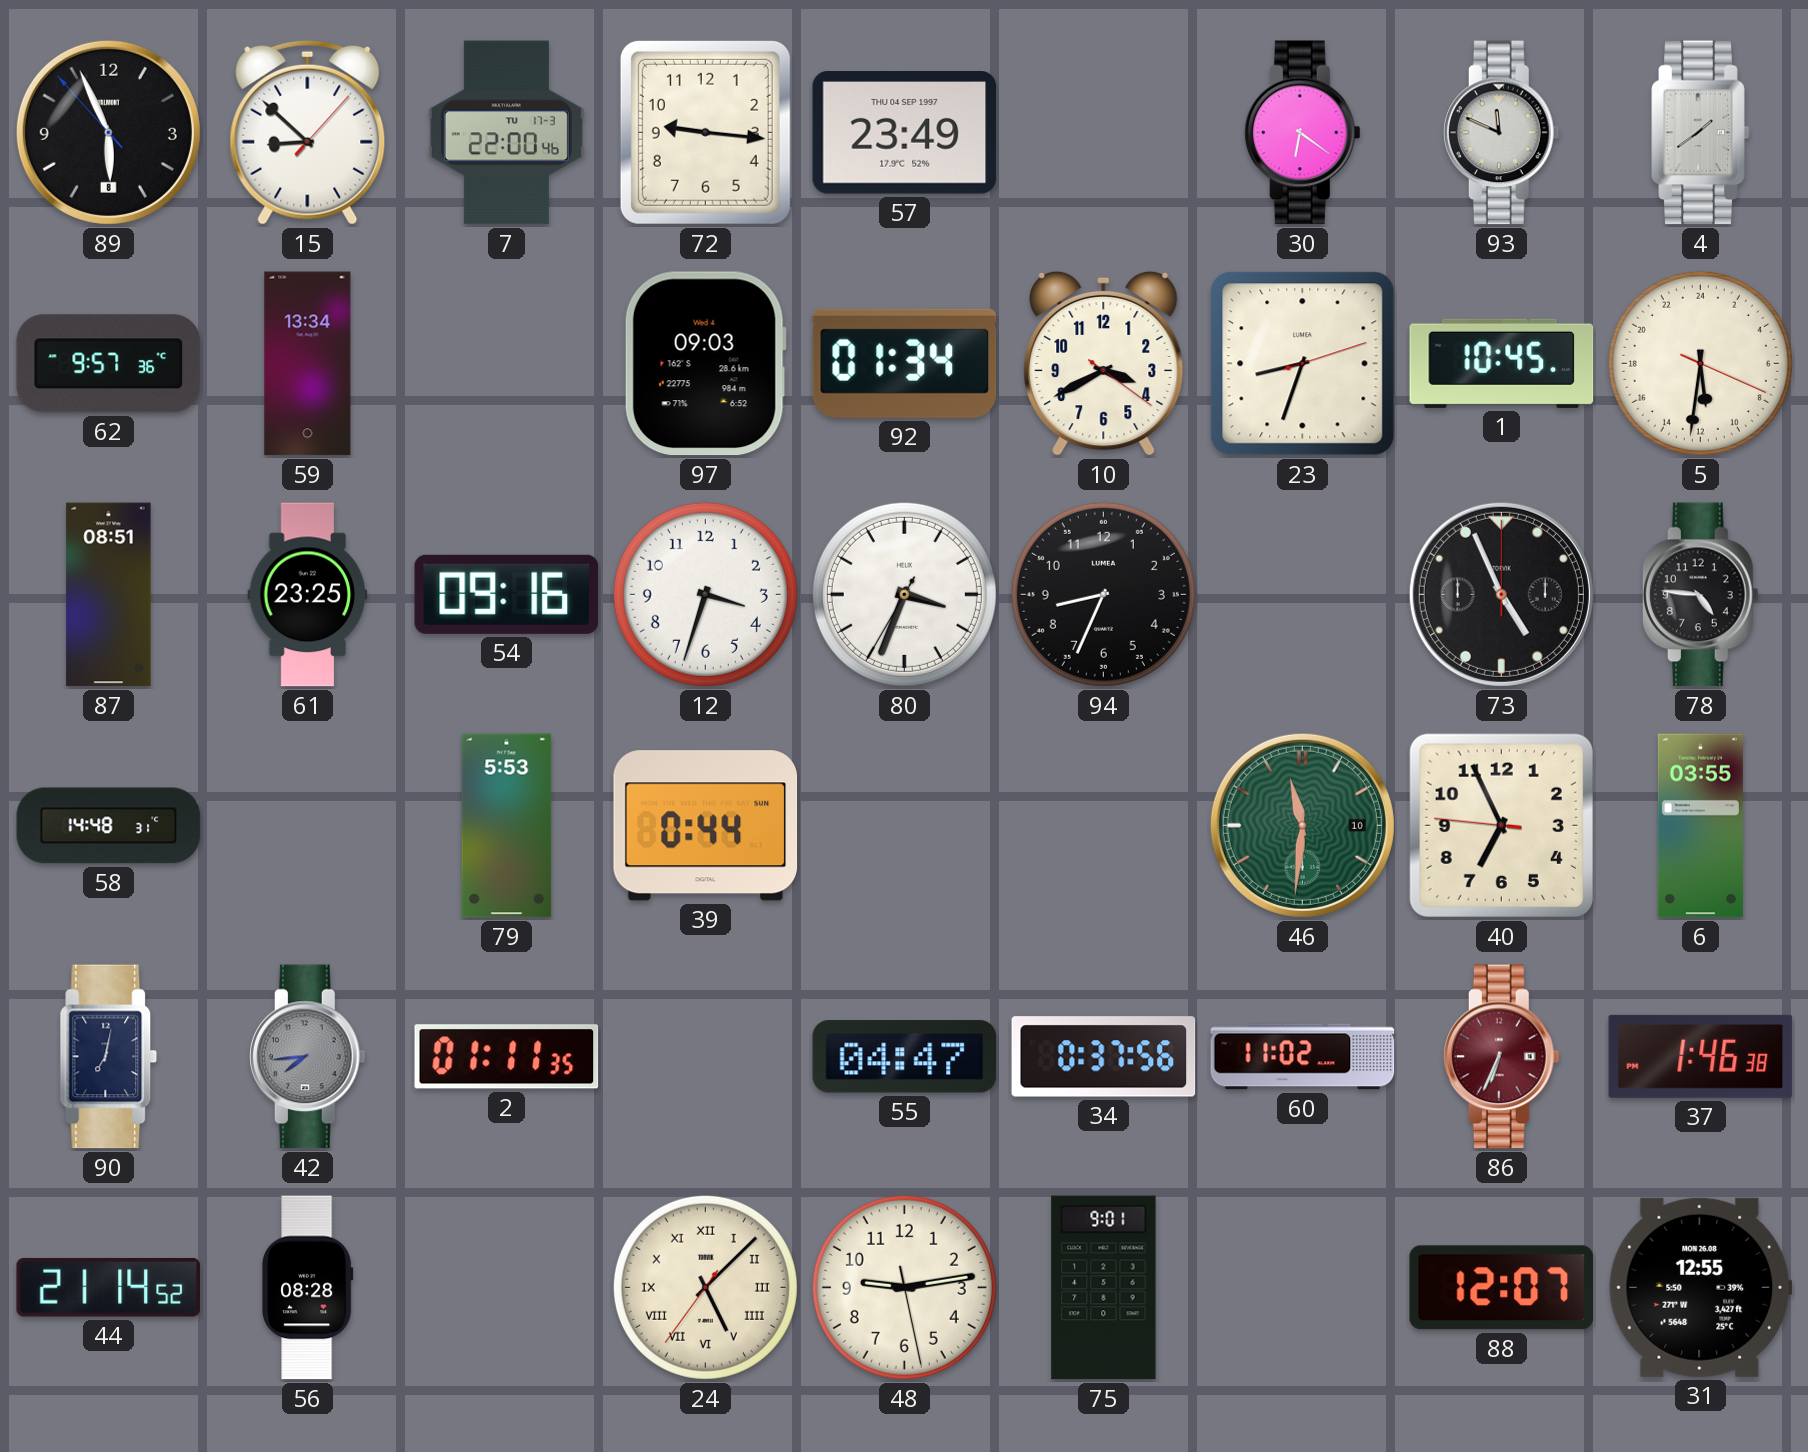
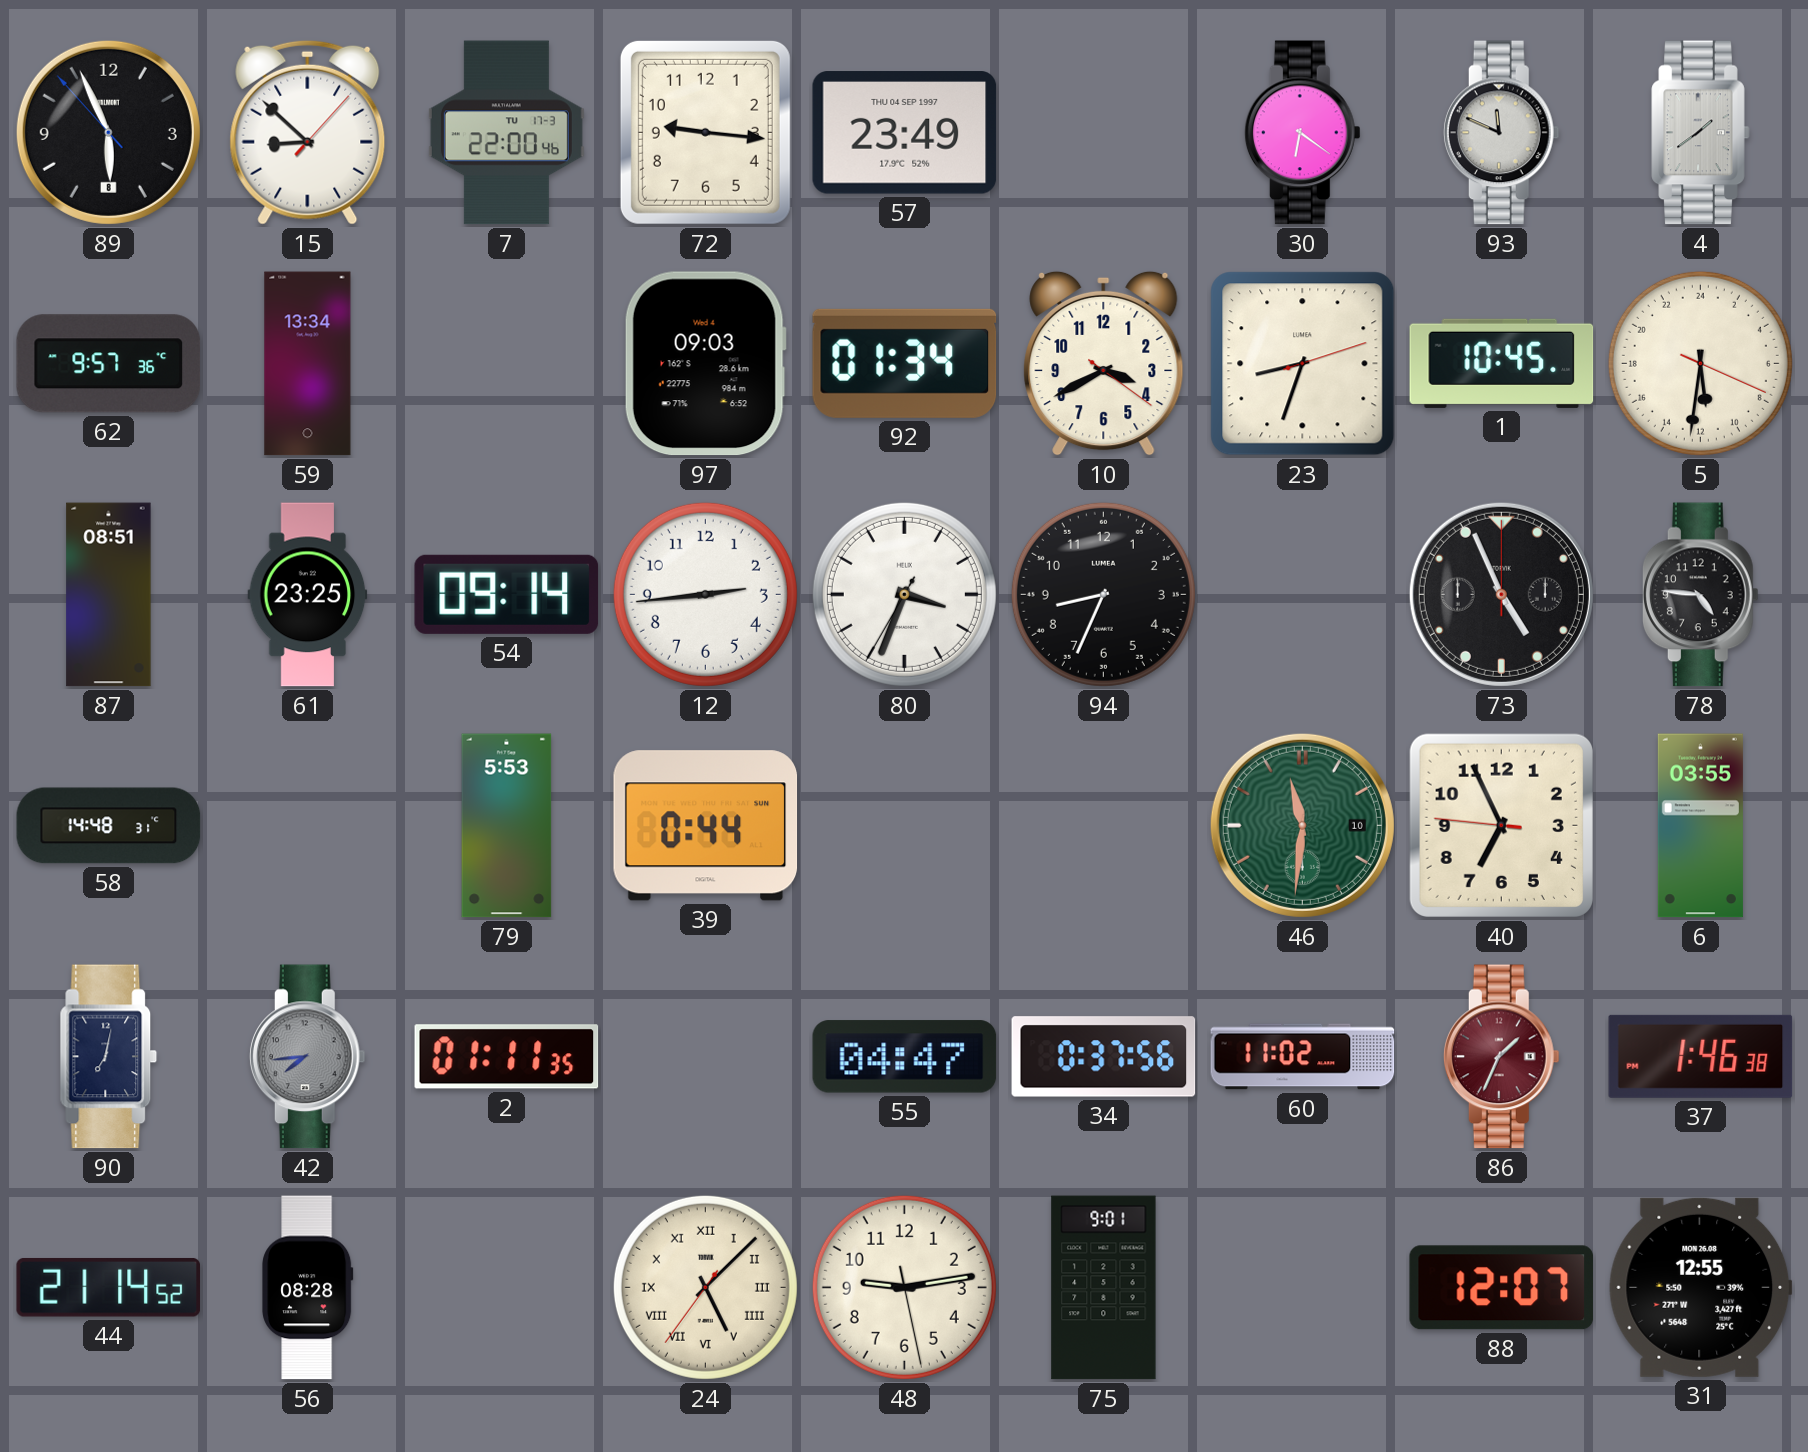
54: 09:16 -> 09:14 (507, 594)
12: 3:33 -> 2:44 (705, 594)
86: 6:34 -> 1:34 (1501, 1057)
